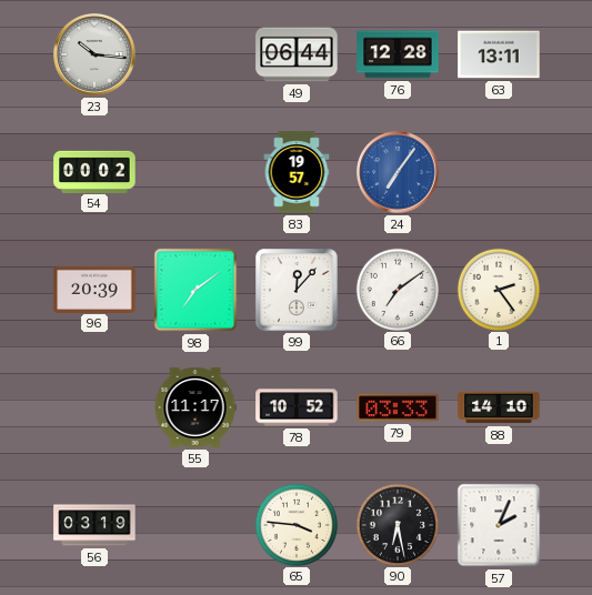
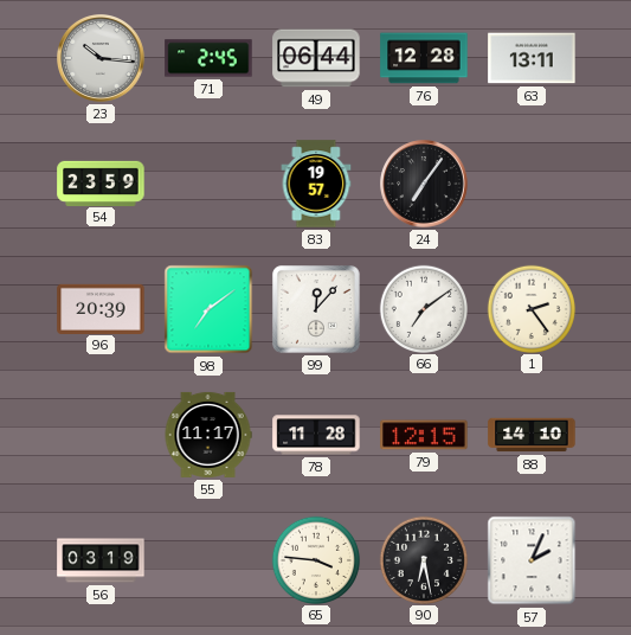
71: none -> 2:45 (208, 58)
54: 00:02 -> 23:59 (101, 182)
24 dial: blue -> black (425, 185)
78: 10:52 -> 11:28 (316, 435)
79: 03:33 -> 12:15 (424, 435)
